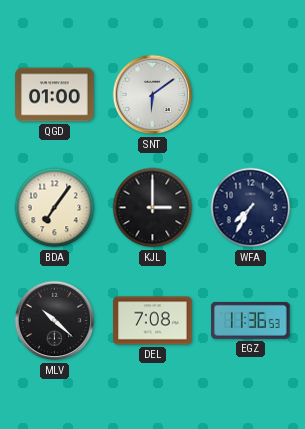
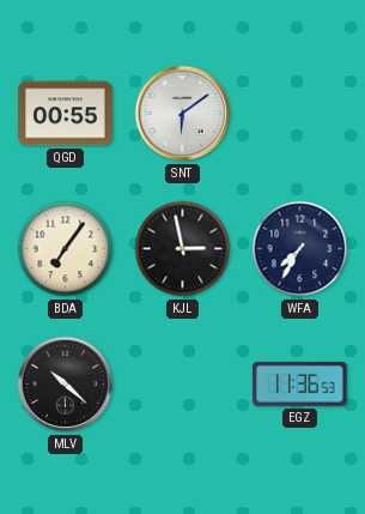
QGD: 01:00 -> 00:55 (66, 114)
KJL: 3:00 -> 2:58 (183, 249)
DEL: 7:08 -> none (153, 321)
